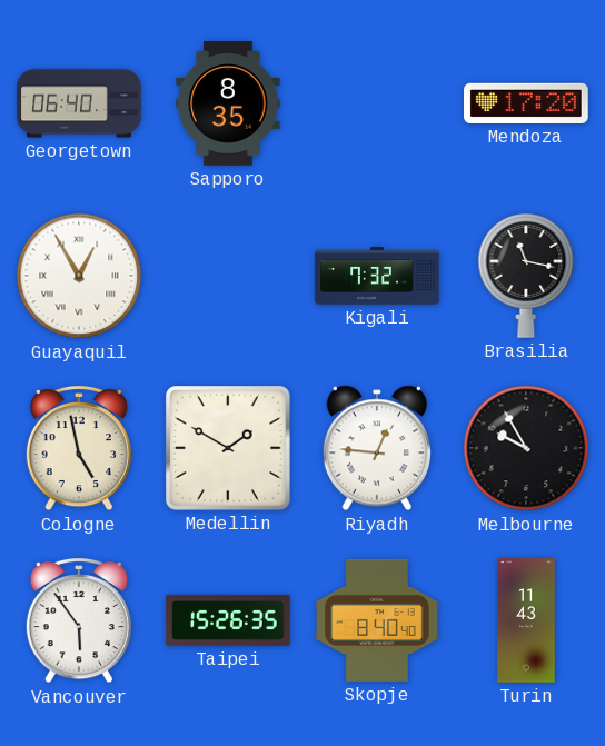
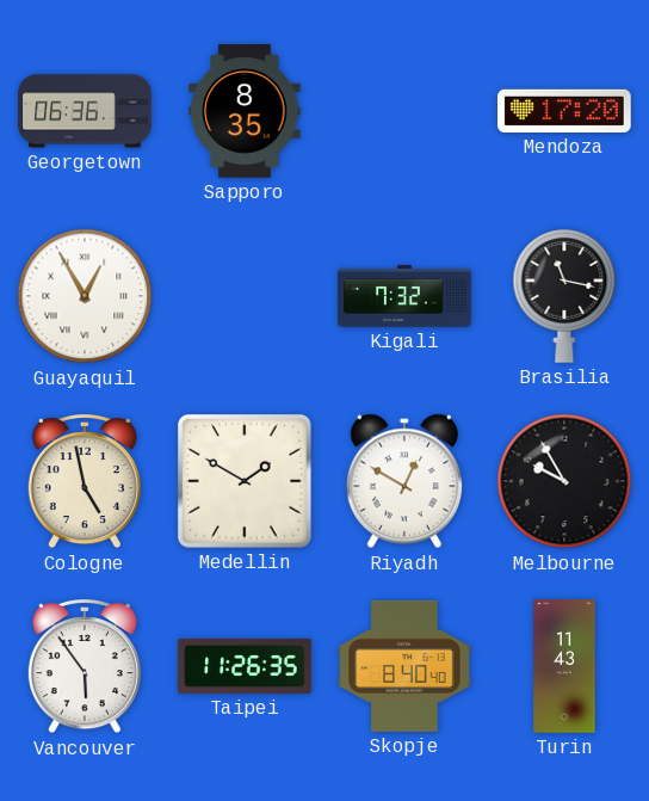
Georgetown: 06:40 -> 06:36 (85, 111)
Riyadh: 12:46 -> 12:50 (404, 481)
Taipei: 15:26 -> 11:26 (245, 666)
